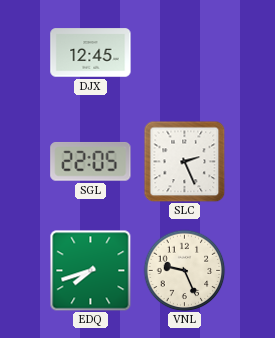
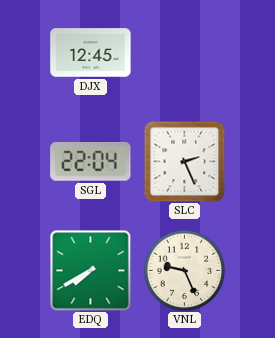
SGL: 22:05 -> 22:04 (91, 161)
EDQ: 7:42 -> 7:40 (90, 270)
